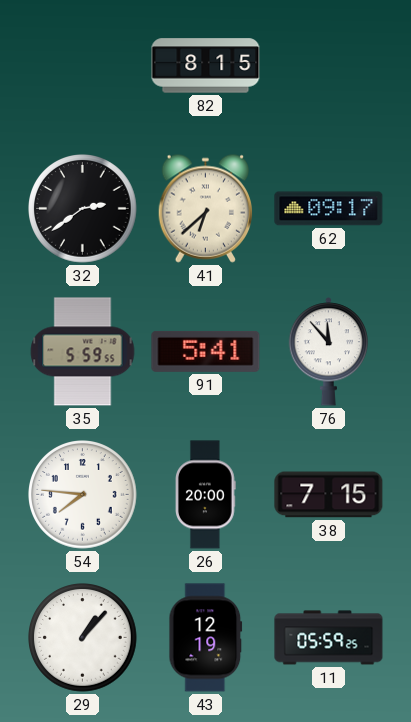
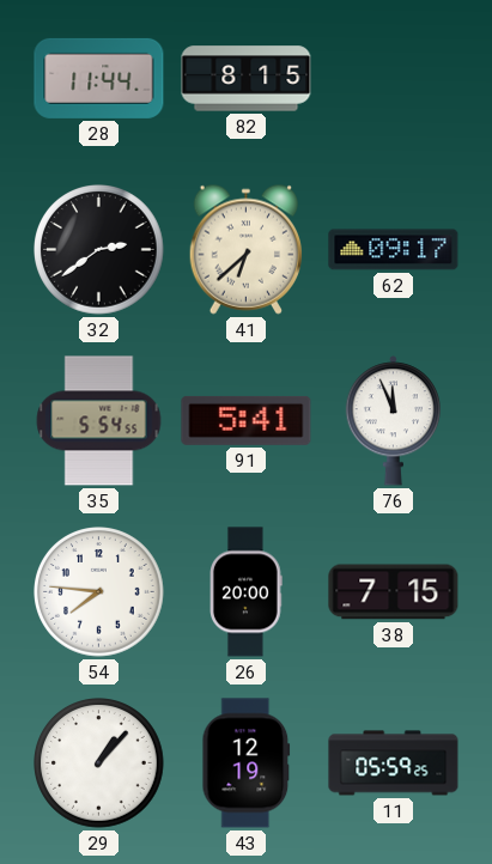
28: none -> 11:44 (99, 78)
35: 5:59 -> 5:54 (99, 421)
76: 11:53 -> 11:56 (393, 421)
